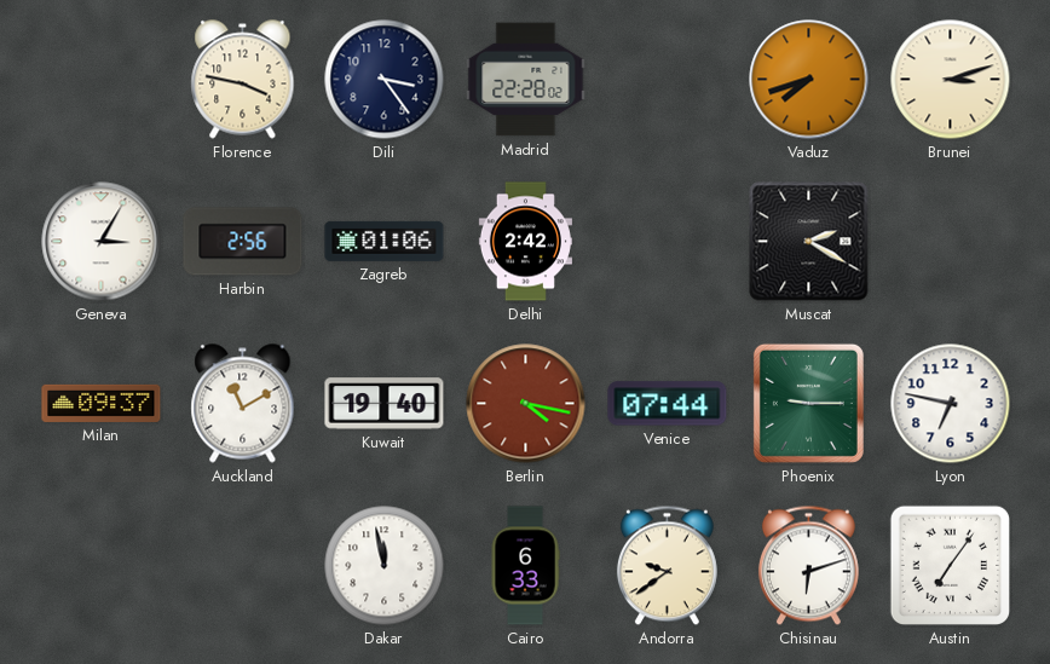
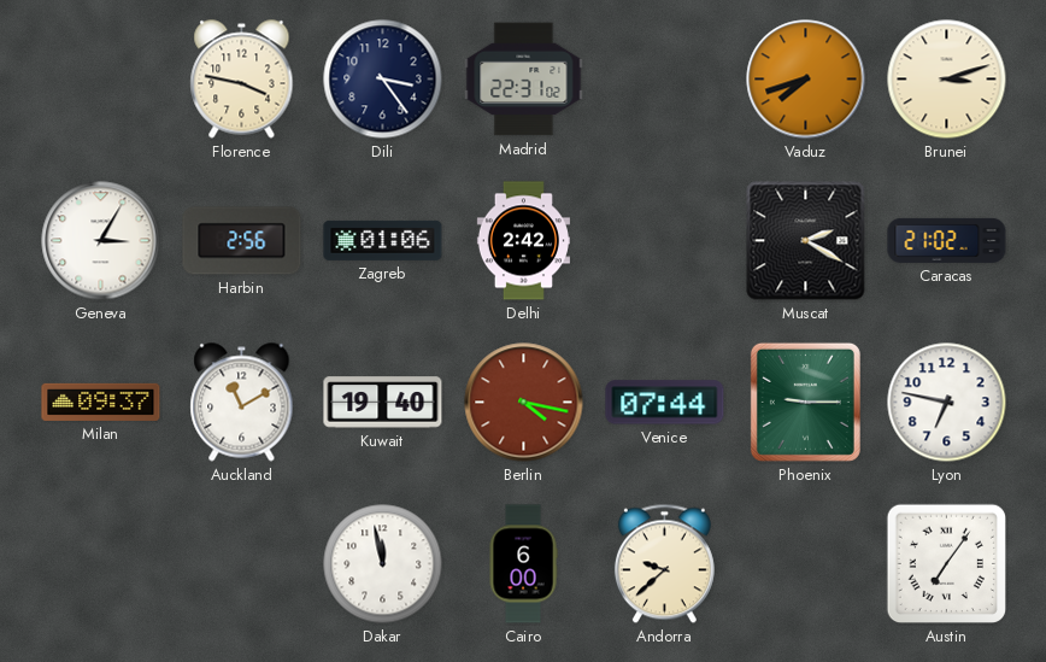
Madrid: 22:28 -> 22:31 (524, 80)
Caracas: none -> 21:02 (947, 240)
Cairo: 6:33 -> 6:00 (523, 564)
Andorra: 9:39 -> 9:38 (664, 564)
Chisinau: 6:12 -> none (808, 566)
